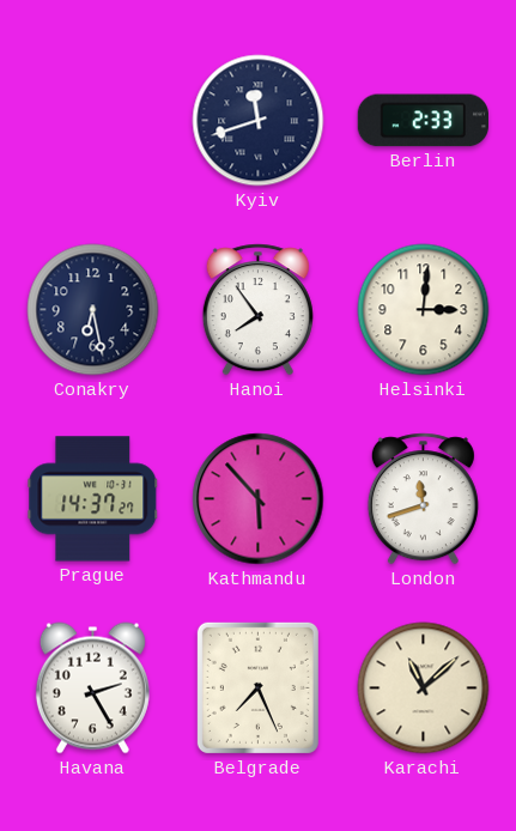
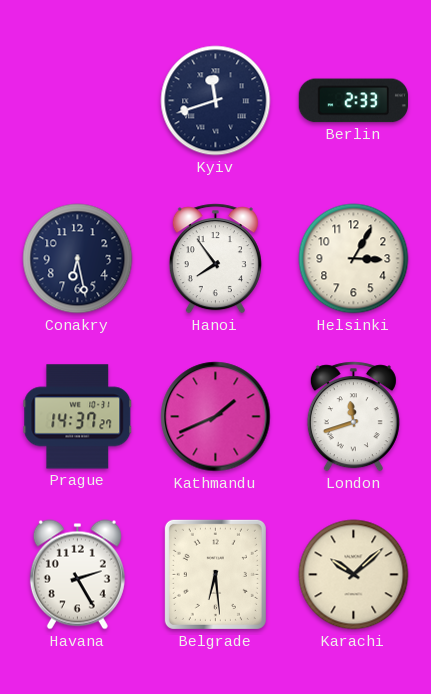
Helsinki: 3:01 -> 3:05 (354, 259)
Kathmandu: 5:53 -> 1:41 (216, 417)
Belgrade: 7:26 -> 6:29 (215, 574)
Karachi: 11:08 -> 10:08 (354, 575)
